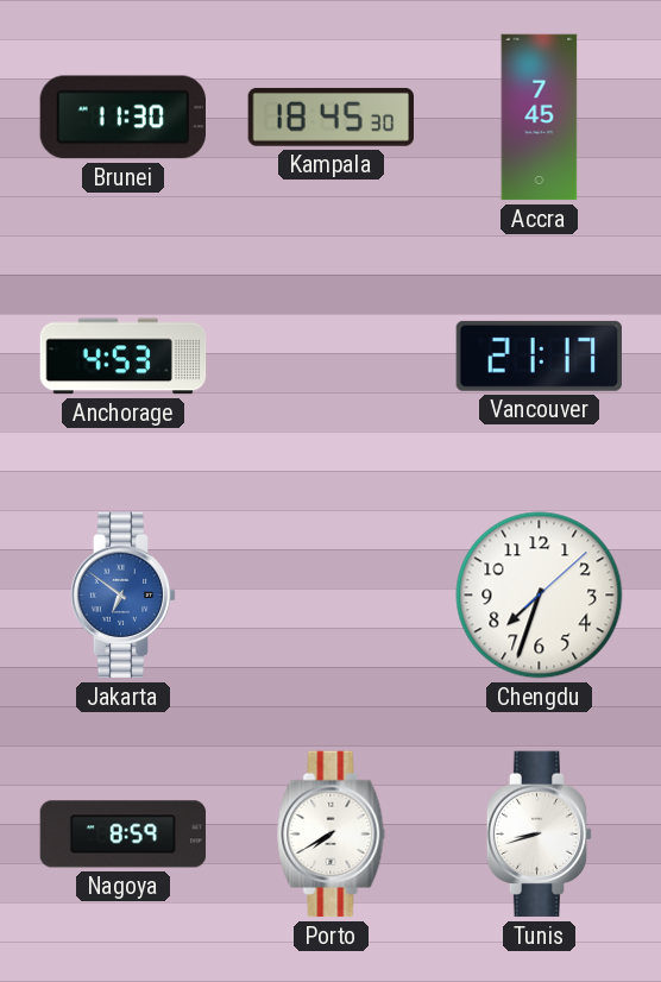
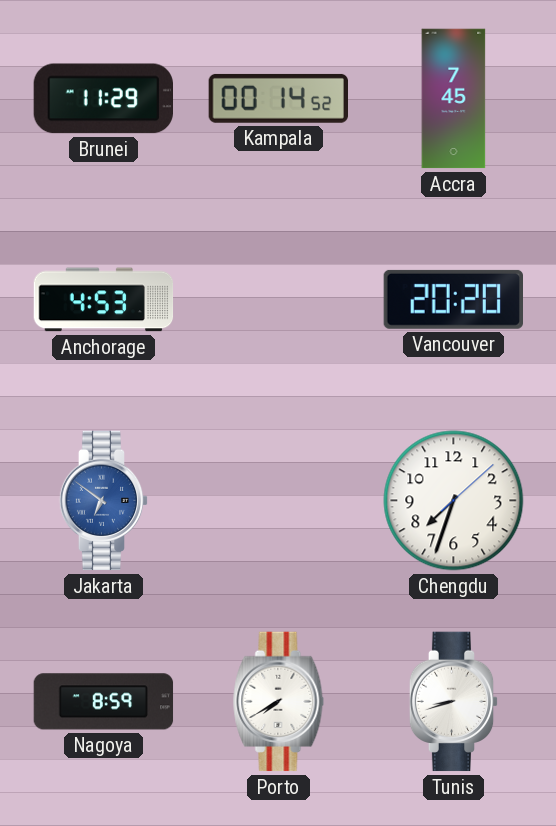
Brunei: 11:30 -> 11:29 (103, 99)
Kampala: 18:45 -> 00:14 (278, 98)
Vancouver: 21:17 -> 20:20 (453, 299)
